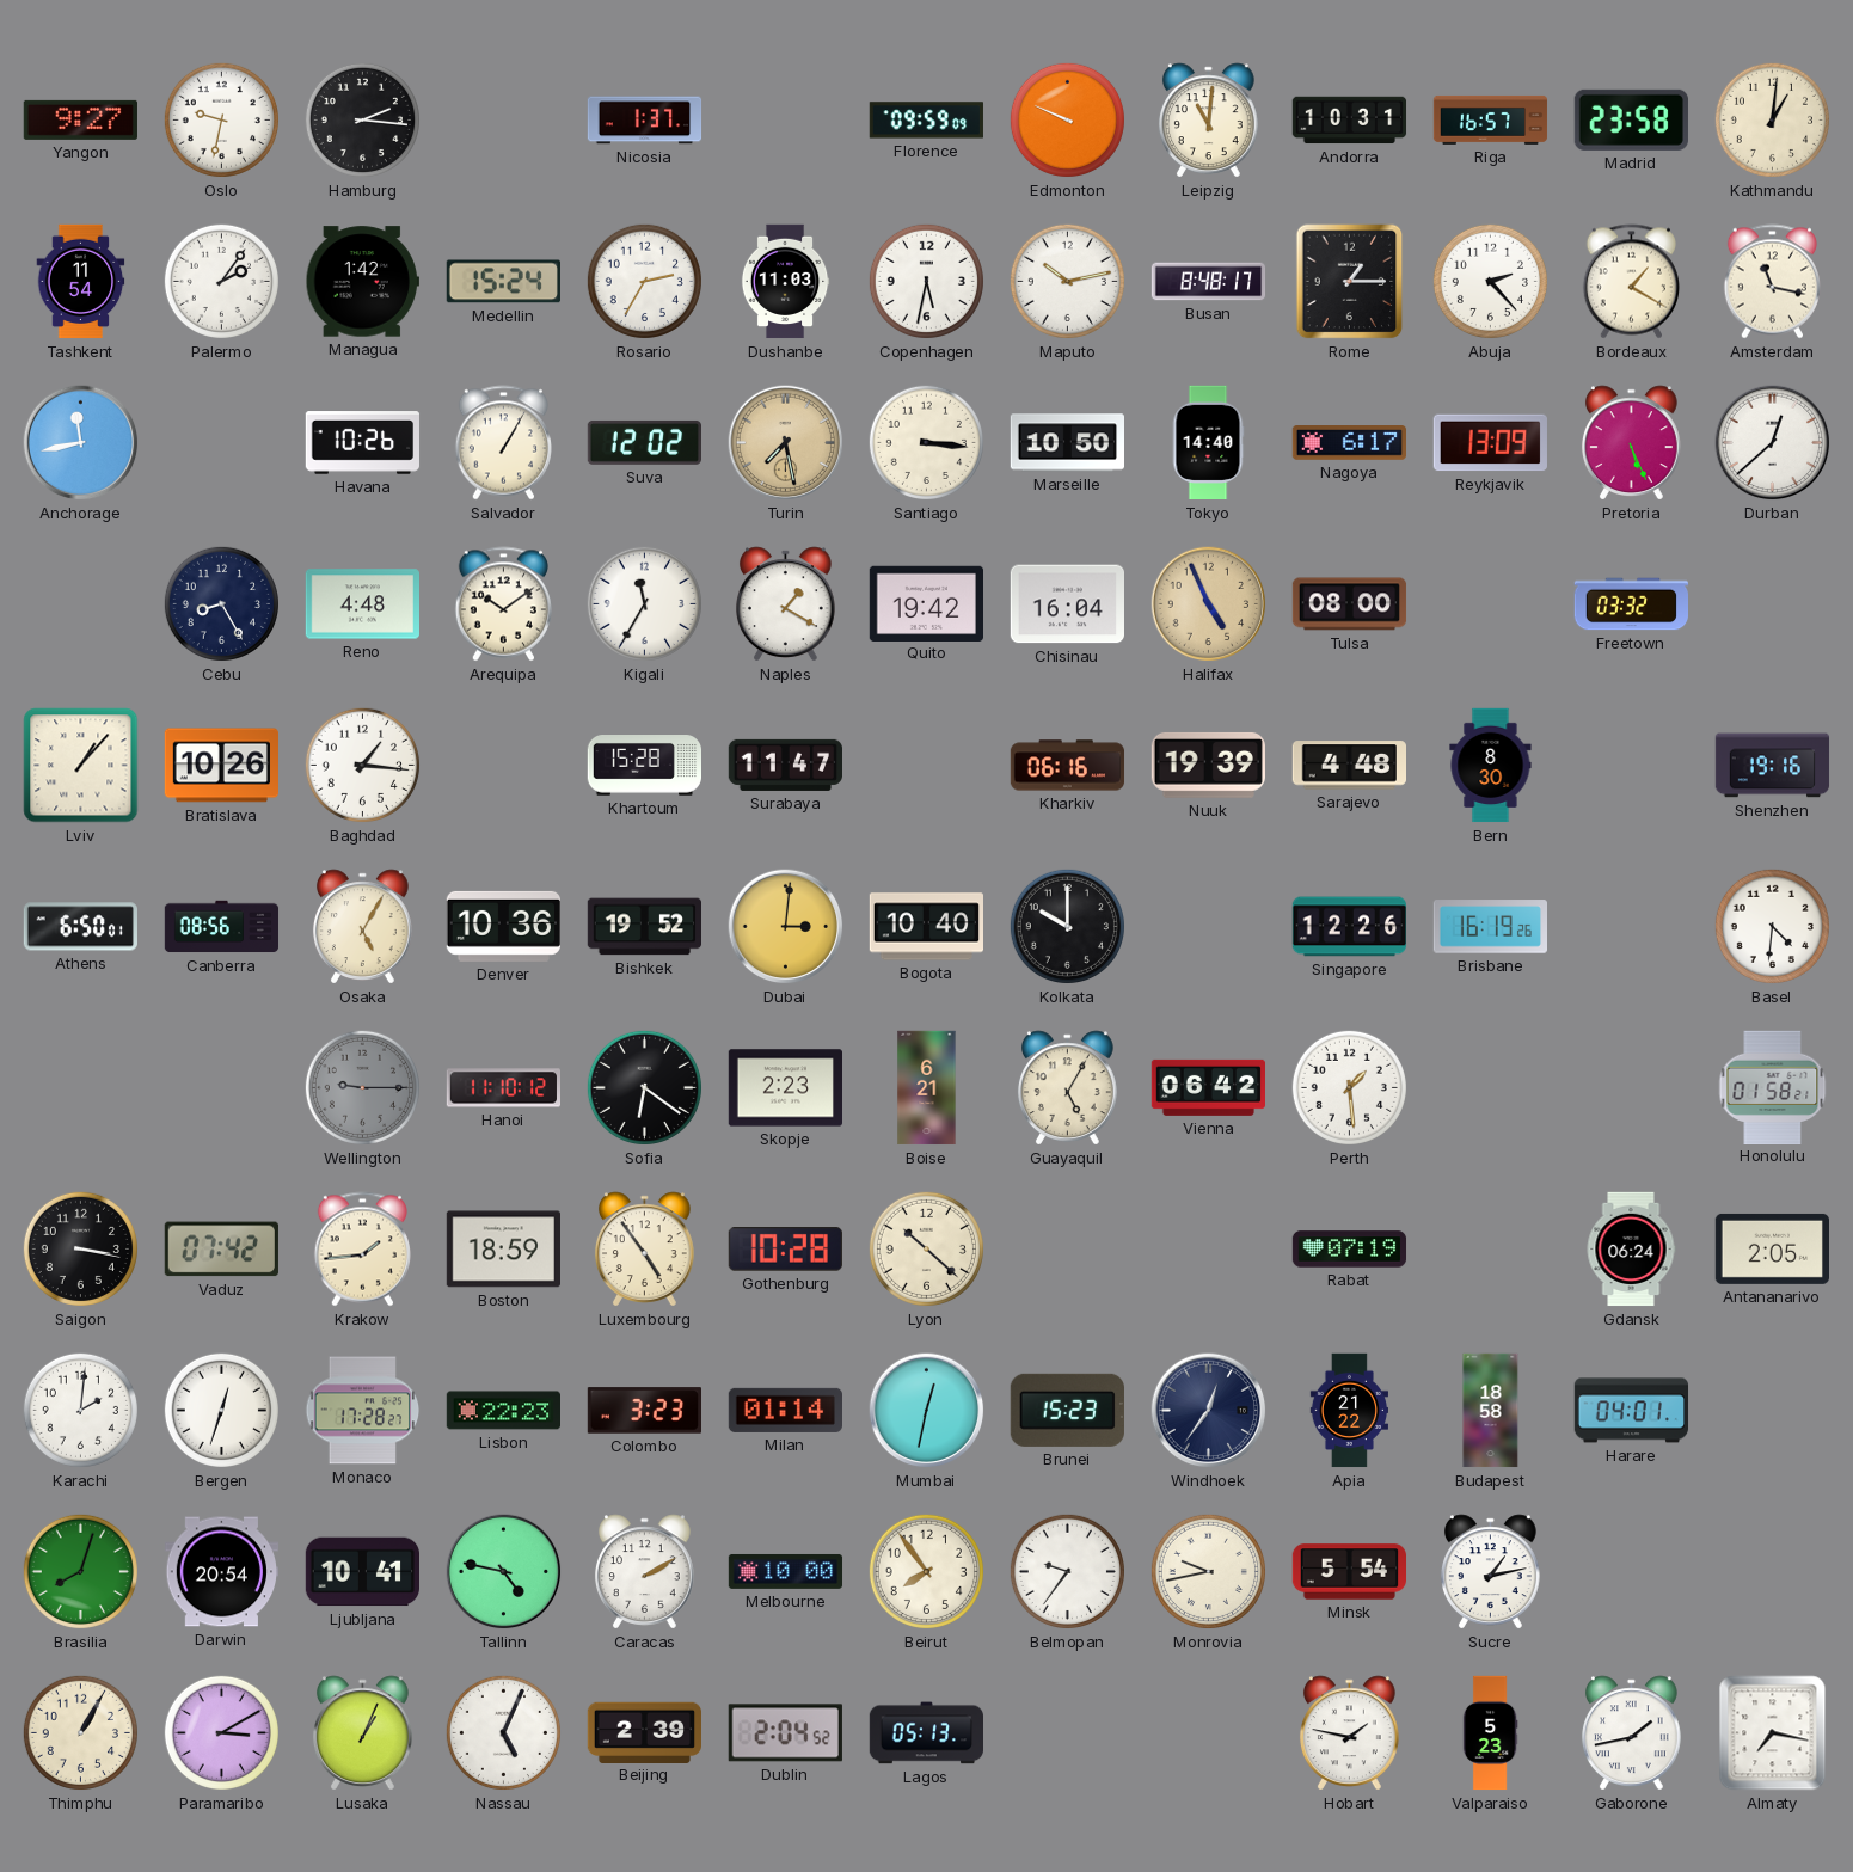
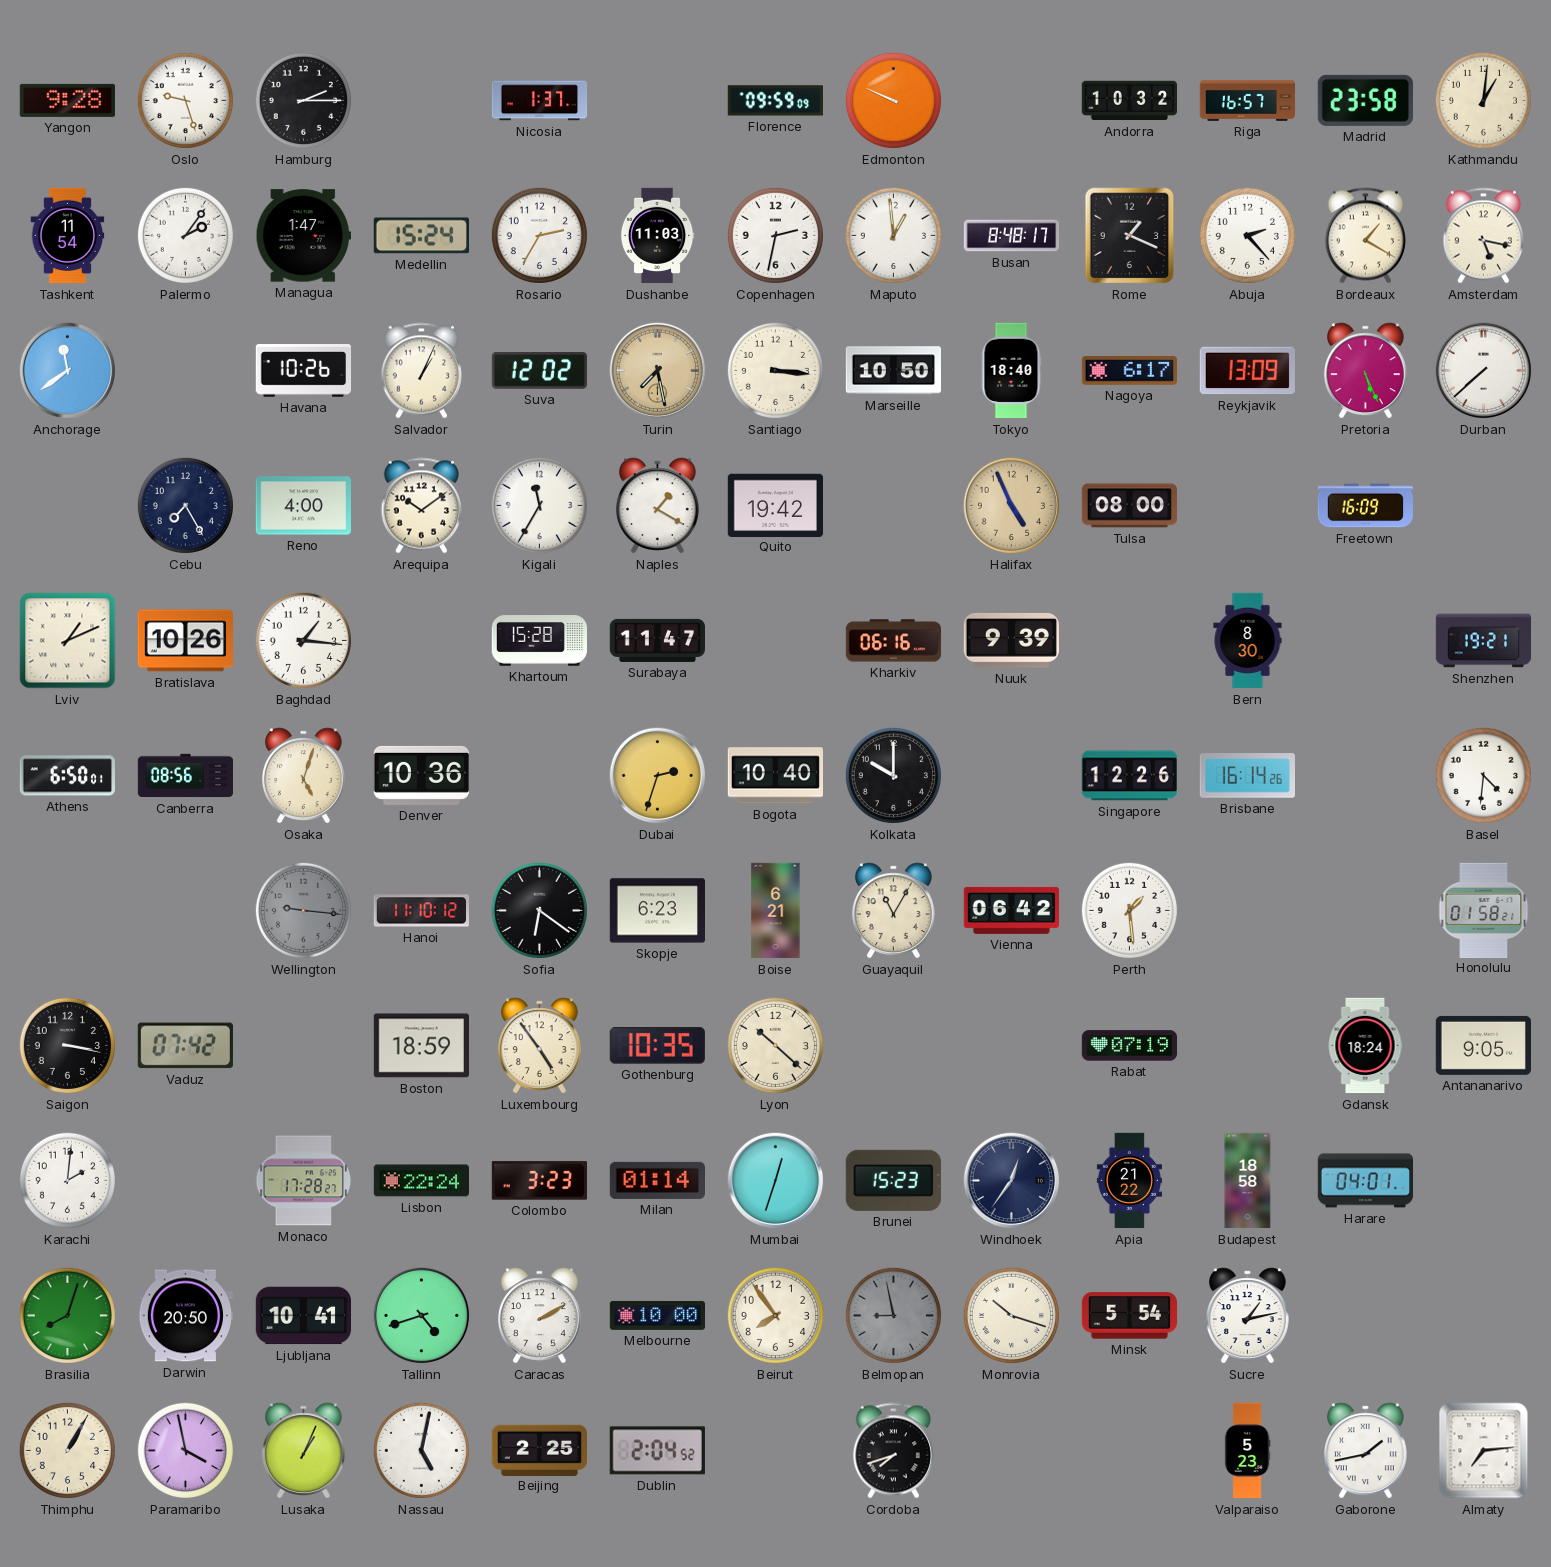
Yangon: 9:27 -> 9:28 (67, 100)
Oslo: 9:32 -> 9:27 (185, 100)
Hamburg: 2:16 -> 2:15 (303, 100)
Leipzig: 11:01 -> none (1209, 121)
Andorra: 10:31 -> 10:32 (1130, 101)
Managua: 1:42 -> 1:47 (303, 236)
Copenhagen: 5:32 -> 2:32 (775, 235)
Maputo: 10:13 -> 12:59 (893, 235)
Rome: 1:15 -> 1:19 (1130, 236)
Amsterdam: 11:17 -> 5:17 (1483, 236)
Anchorage: 11:43 -> 11:39 (68, 371)
Salvador: 1:05 -> 1:04 (421, 371)
Tokyo: 14:40 -> 18:40 (1011, 371)
Durban: 12:38 -> 7:38 (1484, 371)
Cebu: 8:25 -> 7:25 (185, 505)
Reno: 4:48 -> 4:00 (303, 506)
Chisinau: 16:04 -> none (1067, 604)
Freetown: 03:32 -> 16:09 (1365, 506)
Lviv: 1:07 -> 1:11 (68, 641)
Nuuk: 19:39 -> 9:39 (1011, 640)
Sarajevo: 4:48 -> none (1349, 766)
Shenzhen: 19:16 -> 19:21 (1484, 641)
Osaka: 5:05 -> 5:03 (304, 776)
Bishkek: 19:52 -> none (645, 927)
Dubai: 3:01 -> 2:33 (658, 776)
Brisbane: 16:19 -> 16:14 (1247, 776)
Wellington: 9:15 -> 9:16 (303, 910)
Skopje: 2:23 -> 6:23 (657, 911)
Guayaquil: 5:05 -> 11:05 (894, 911)
Krakow: 1:44 -> none (362, 1250)
Gothenburg: 10:28 -> 10:35 (657, 1046)
Gdansk: 06:24 -> 18:24 (1365, 1046)
Antananarivo: 2:05 -> 9:05 (1483, 1045)
Bergen: 12:33 -> none (221, 1410)
Lisbon: 22:23 -> 22:24 (421, 1181)
Mumbai: 12:32 -> 12:33 (776, 1181)
Darwin: 20:54 -> 20:50 (185, 1316)
Tallinn: 4:47 -> 4:42 (422, 1316)
Belmopan: 9:36 -> 8:58 (893, 1315)
Belmopan dial: white -> grey (893, 1315)
Monrovia: 9:43 -> 10:18 (1011, 1315)
Paramaribo: 3:10 -> 3:58 (185, 1450)
Nassau: 5:04 -> 5:02 (421, 1450)
Beijing: 2:39 -> 2:25 (539, 1450)
Lagos: 05:13 -> none (926, 1733)
Cordoba: none -> 7:42 (893, 1451)
Hobart: 1:47 -> none (1350, 1733)
Almaty: 7:17 -> 7:14 (1484, 1451)
